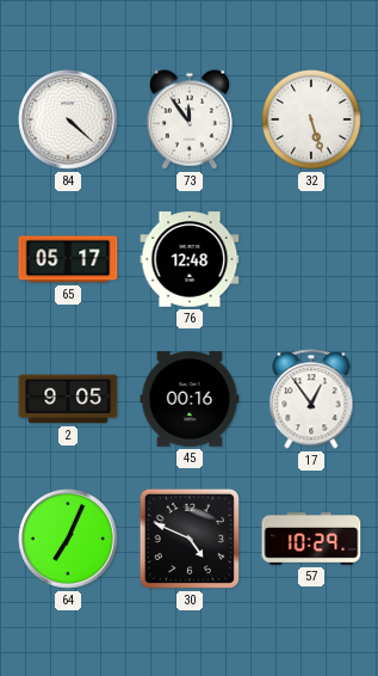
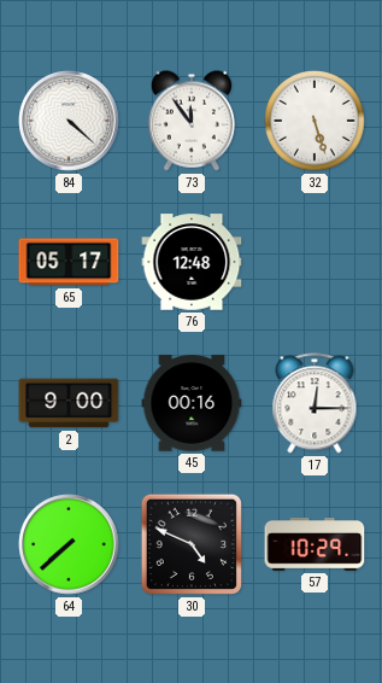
2: 9:05 -> 9:00 (69, 403)
17: 12:54 -> 12:15 (315, 403)
64: 7:04 -> 7:38 (69, 544)
